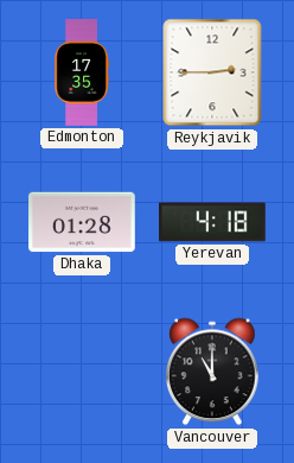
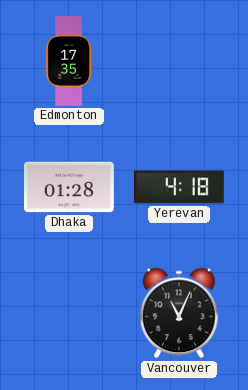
Reykjavik: 2:45 -> none (212, 72)
Vancouver: 11:00 -> 11:04 (179, 313)
